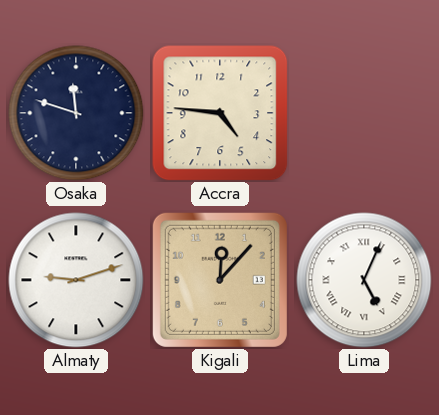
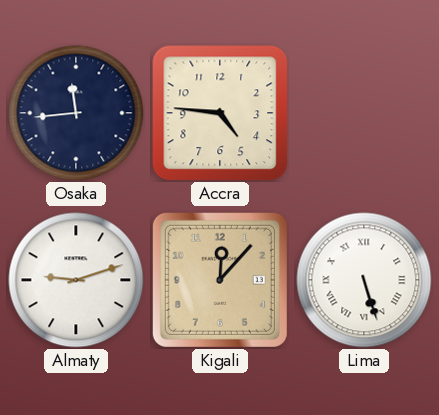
Osaka: 11:48 -> 11:44 (76, 113)
Lima: 5:04 -> 5:27 (364, 280)
